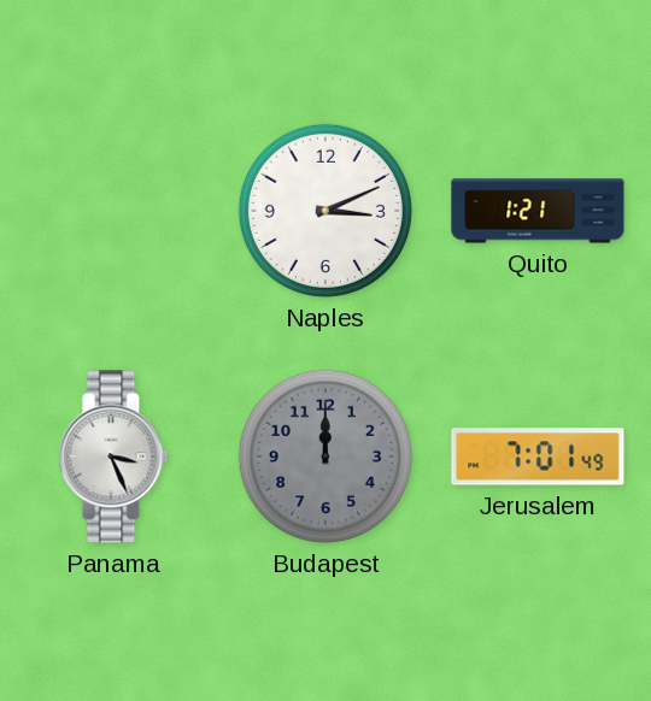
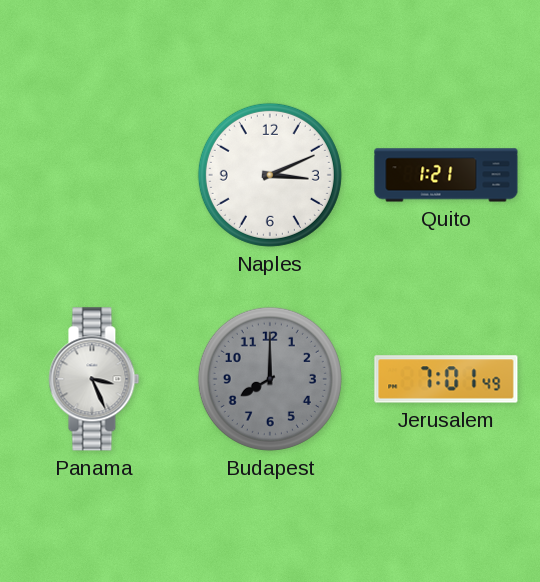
Budapest: 12:00 -> 8:00 (270, 379)
